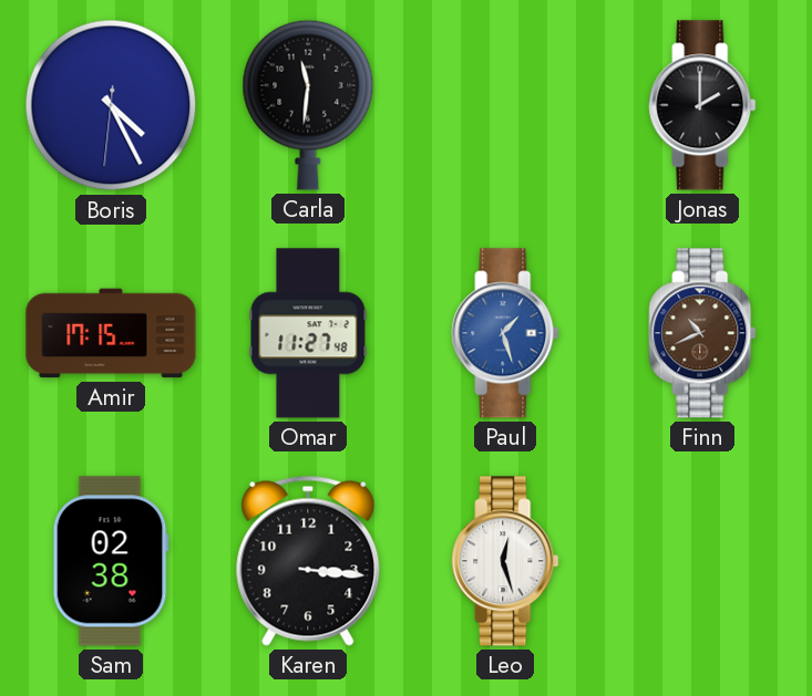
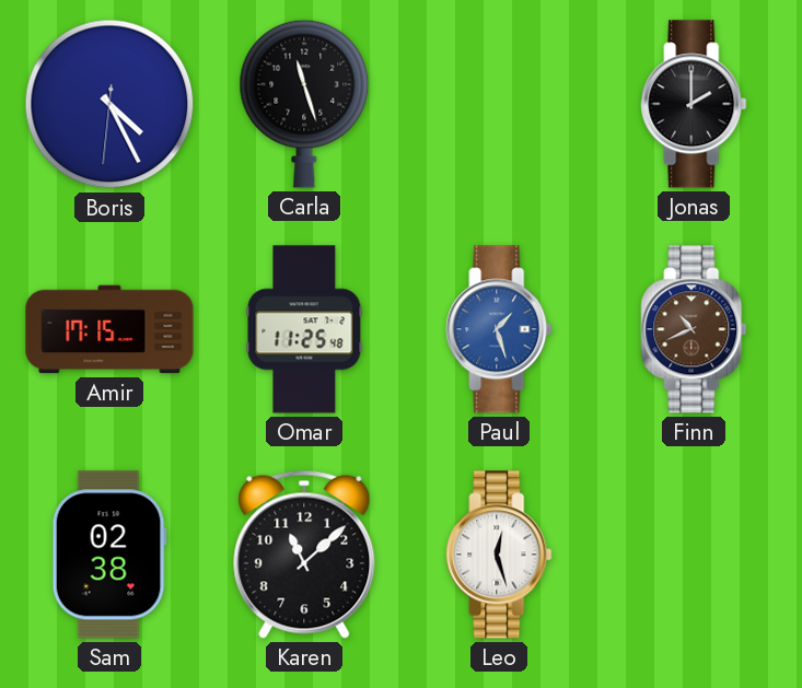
Carla: 11:31 -> 11:27 (304, 104)
Omar: 11:27 -> 11:25 (304, 329)
Karen: 3:16 -> 11:08 (304, 555)
